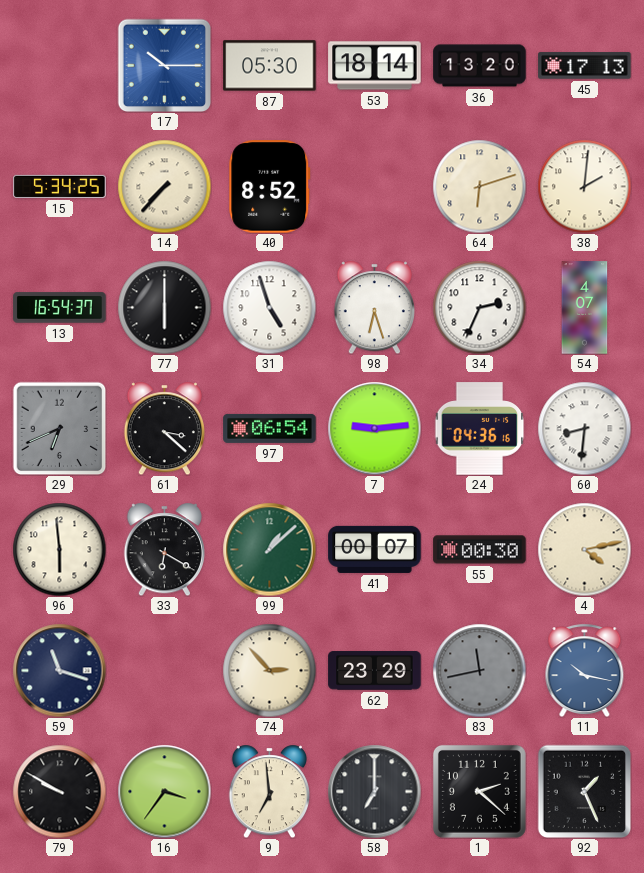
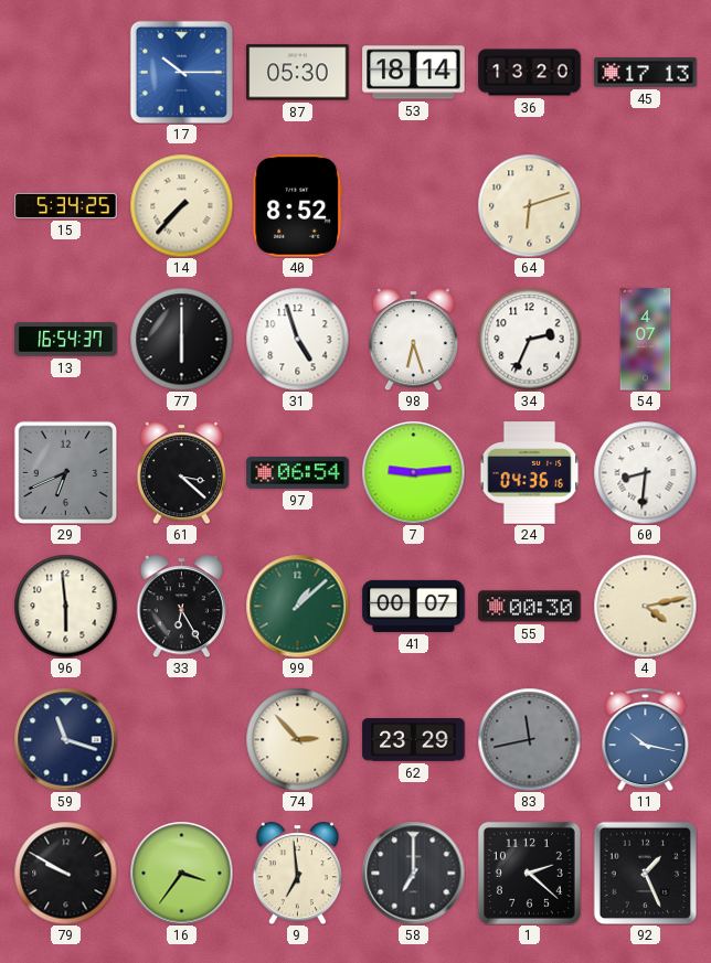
38: 2:01 -> none (584, 186)
33: 6:20 -> 6:25 (181, 606)
